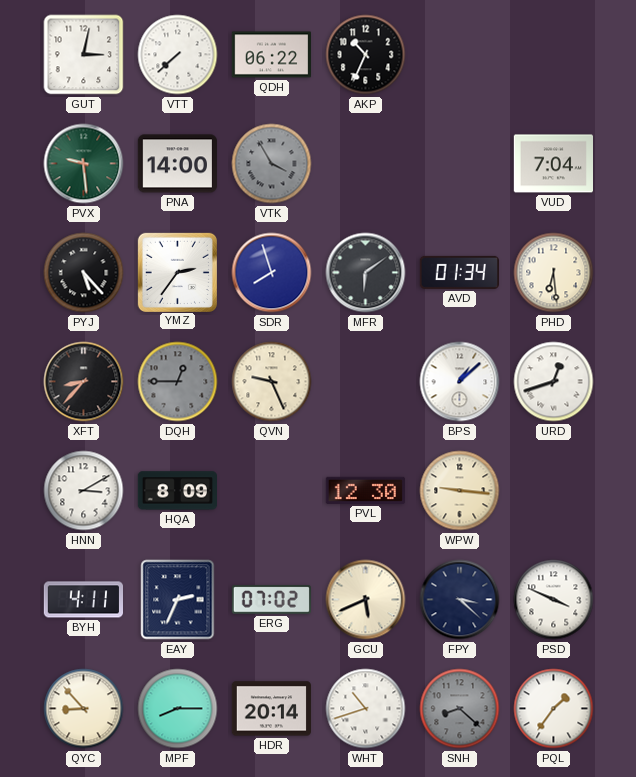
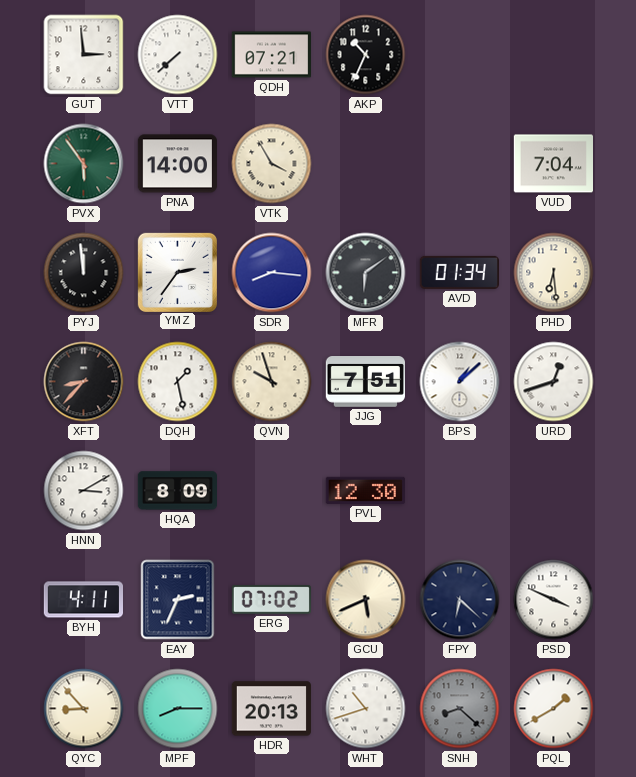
GUT: 3:02 -> 2:59 (84, 55)
QDH: 06:22 -> 07:21 (271, 55)
PVX: 9:29 -> 5:54 (84, 164)
VTK dial: grey -> cream (272, 164)
PYJ: 5:23 -> 11:59 (84, 273)
SDR: 7:57 -> 8:16 (272, 273)
DQH: 12:45 -> 1:28 (178, 382)
DQH dial: grey -> white (178, 382)
QVN: 9:26 -> 9:57 (272, 382)
JJG: none -> 7:51 (365, 382)
WPW: 9:16 -> none (460, 491)
FPY: 3:22 -> 6:22 (460, 600)
HDR: 20:14 -> 20:13 (271, 709)
PQL: 1:36 -> 1:40 (554, 709)
